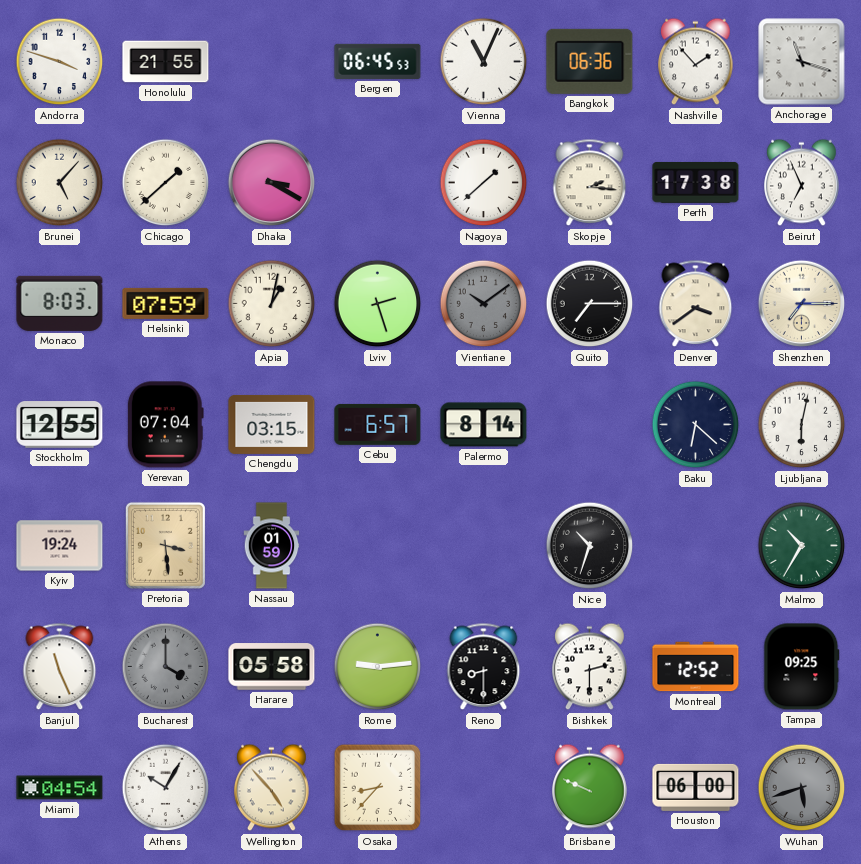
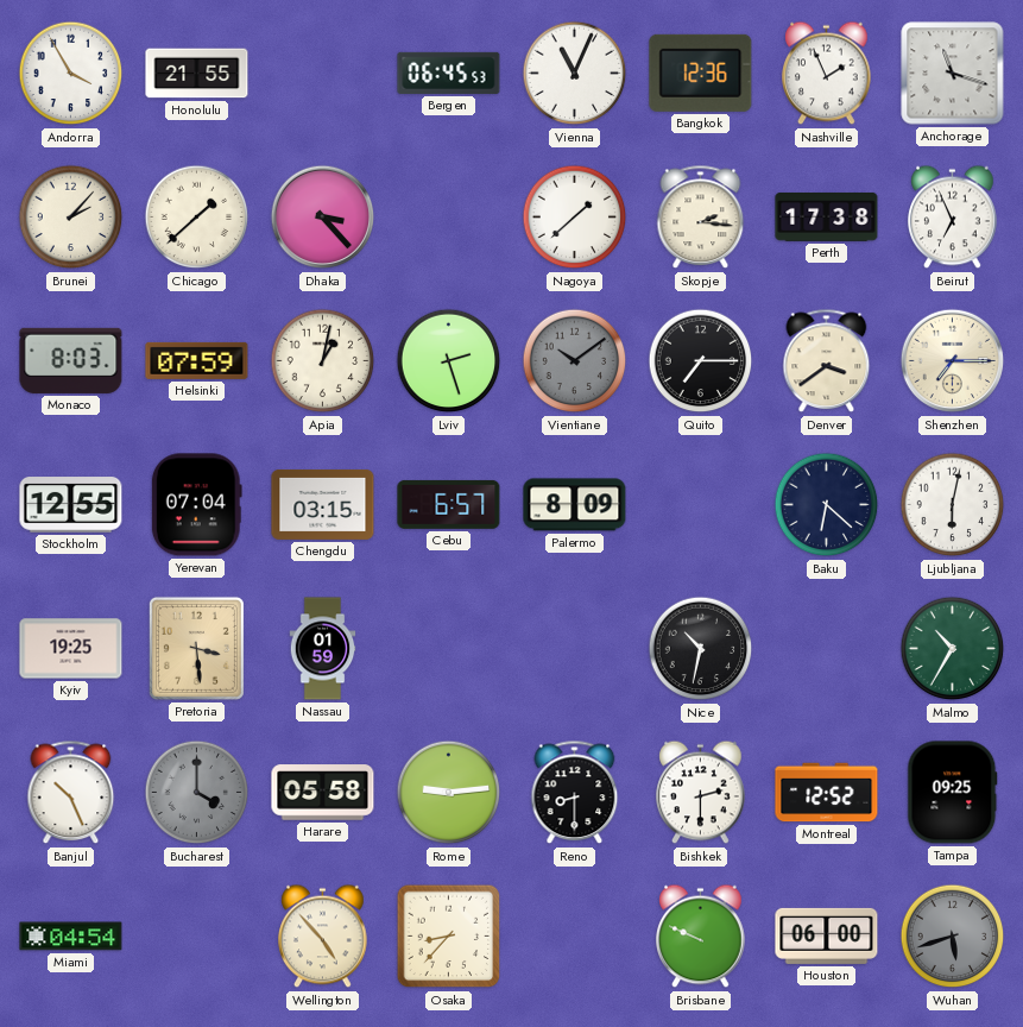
Andorra: 3:48 -> 3:55 (71, 74)
Bangkok: 06:36 -> 12:36 (701, 73)
Nashville: 1:53 -> 1:56 (827, 74)
Brunei: 5:07 -> 2:07 (71, 218)
Dhaka: 3:20 -> 3:23 (323, 218)
Palermo: 8:14 -> 8:09 (575, 505)
Kyiv: 19:24 -> 19:25 (71, 649)
Nice: 10:33 -> 10:32 (701, 649)
Banjul: 11:26 -> 10:26 (71, 793)
Athens: 10:05 -> none (166, 788)
